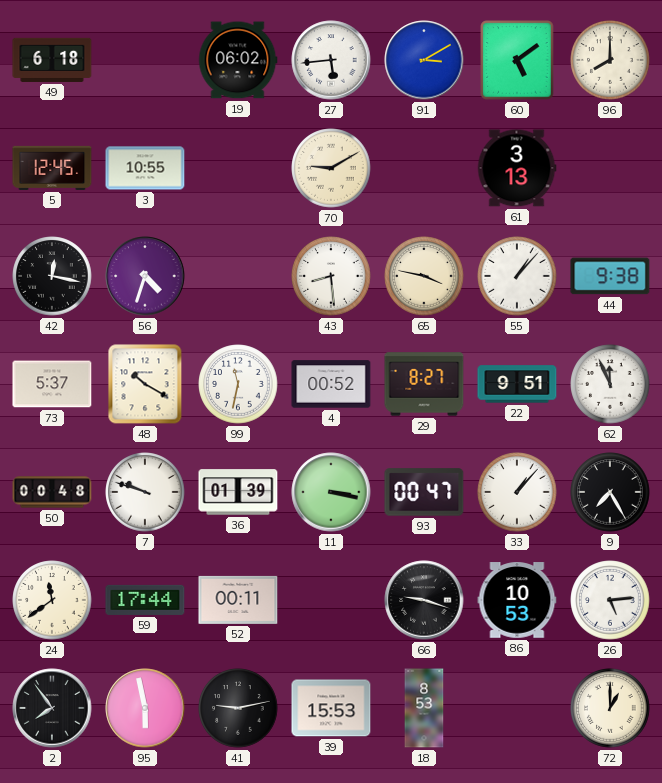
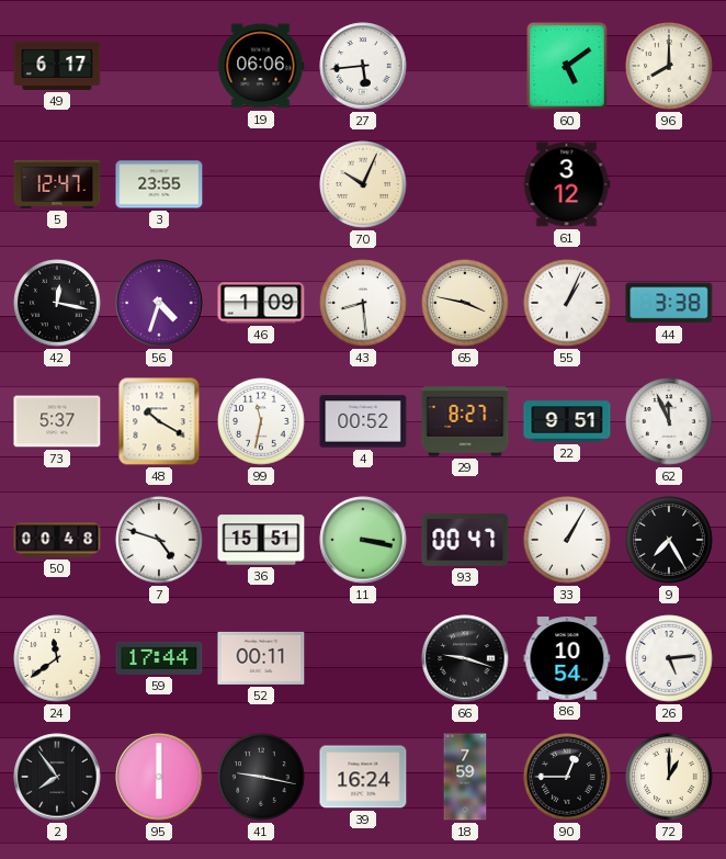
49: 6:18 -> 6:17 (57, 66)
19: 06:02 -> 06:06 (261, 66)
91: 3:10 -> none (424, 60)
5: 12:45 -> 12:47 (57, 184)
3: 10:55 -> 23:55 (159, 184)
70: 9:10 -> 10:04 (363, 184)
61: 3:13 -> 3:12 (567, 184)
46: none -> 1:09 (261, 303)
55: 1:07 -> 1:04 (567, 303)
44: 9:38 -> 3:38 (669, 303)
7: 9:48 -> 4:48 (159, 540)
36: 01:39 -> 15:51 (261, 540)
33: 1:07 -> 1:05 (567, 540)
86: 10:53 -> 10:54 (567, 658)
95: 5:58 -> 6:00 (159, 777)
41: 9:13 -> 9:17 (261, 777)
39: 15:53 -> 16:24 (363, 777)
18: 8:53 -> 7:59 (465, 777)
90: none -> 12:45 (567, 777)
